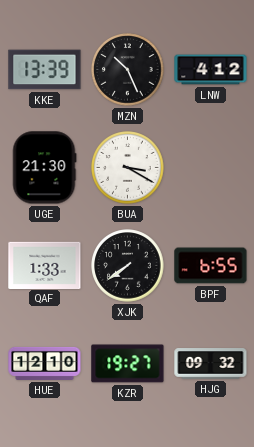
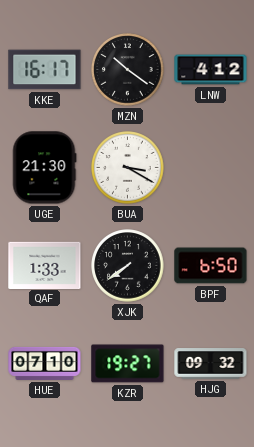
KKE: 13:39 -> 16:17 (45, 70)
MZN: 10:26 -> 10:21 (128, 70)
BPF: 6:55 -> 6:50 (211, 266)
HUE: 12:10 -> 07:10 (45, 363)
